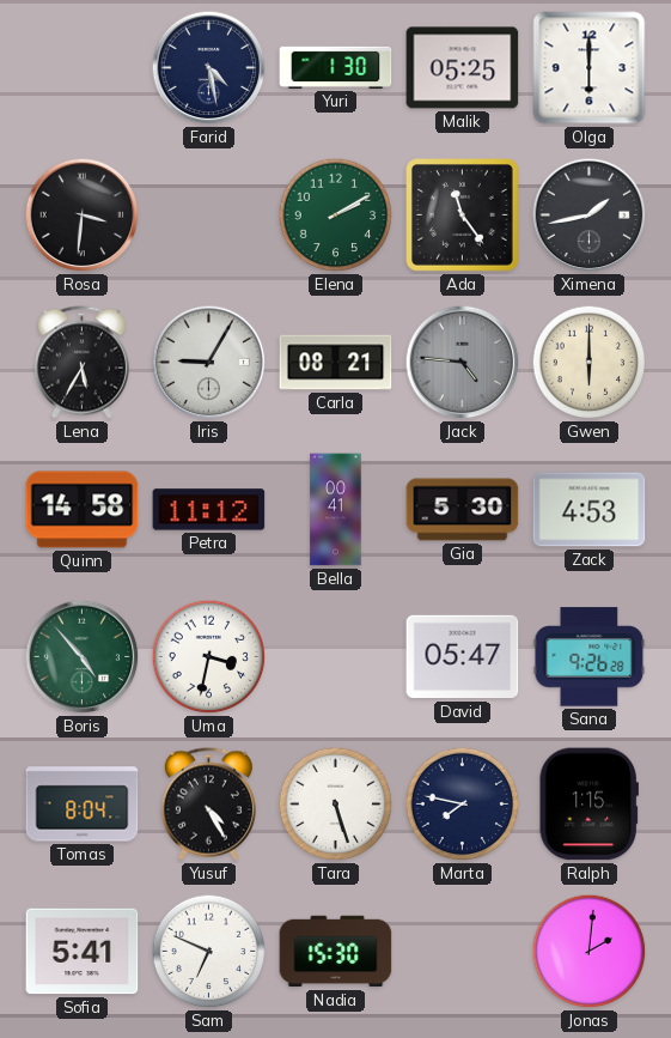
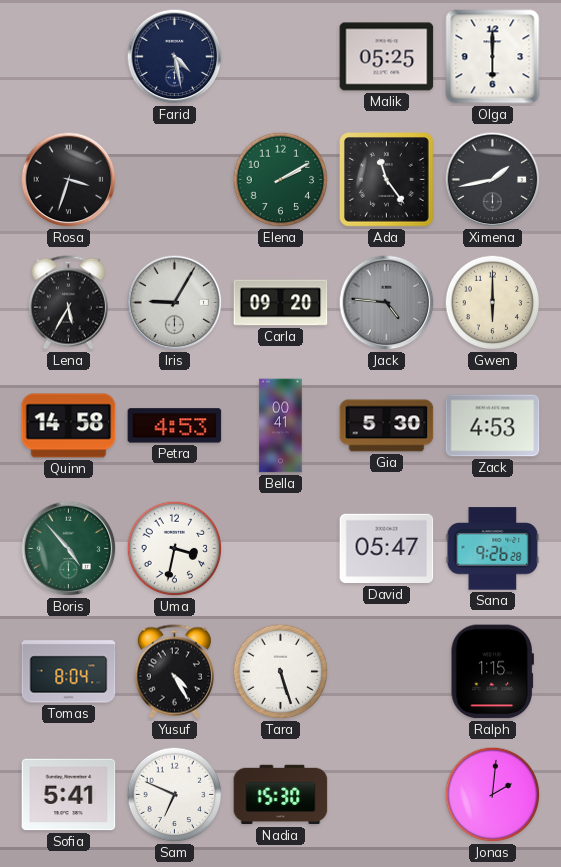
Yuri: 1:30 -> none (336, 67)
Rosa: 3:31 -> 3:33 (69, 180)
Carla: 08:21 -> 09:20 (281, 303)
Petra: 11:12 -> 4:53 (175, 426)
Marta: 7:47 -> none (463, 805)
